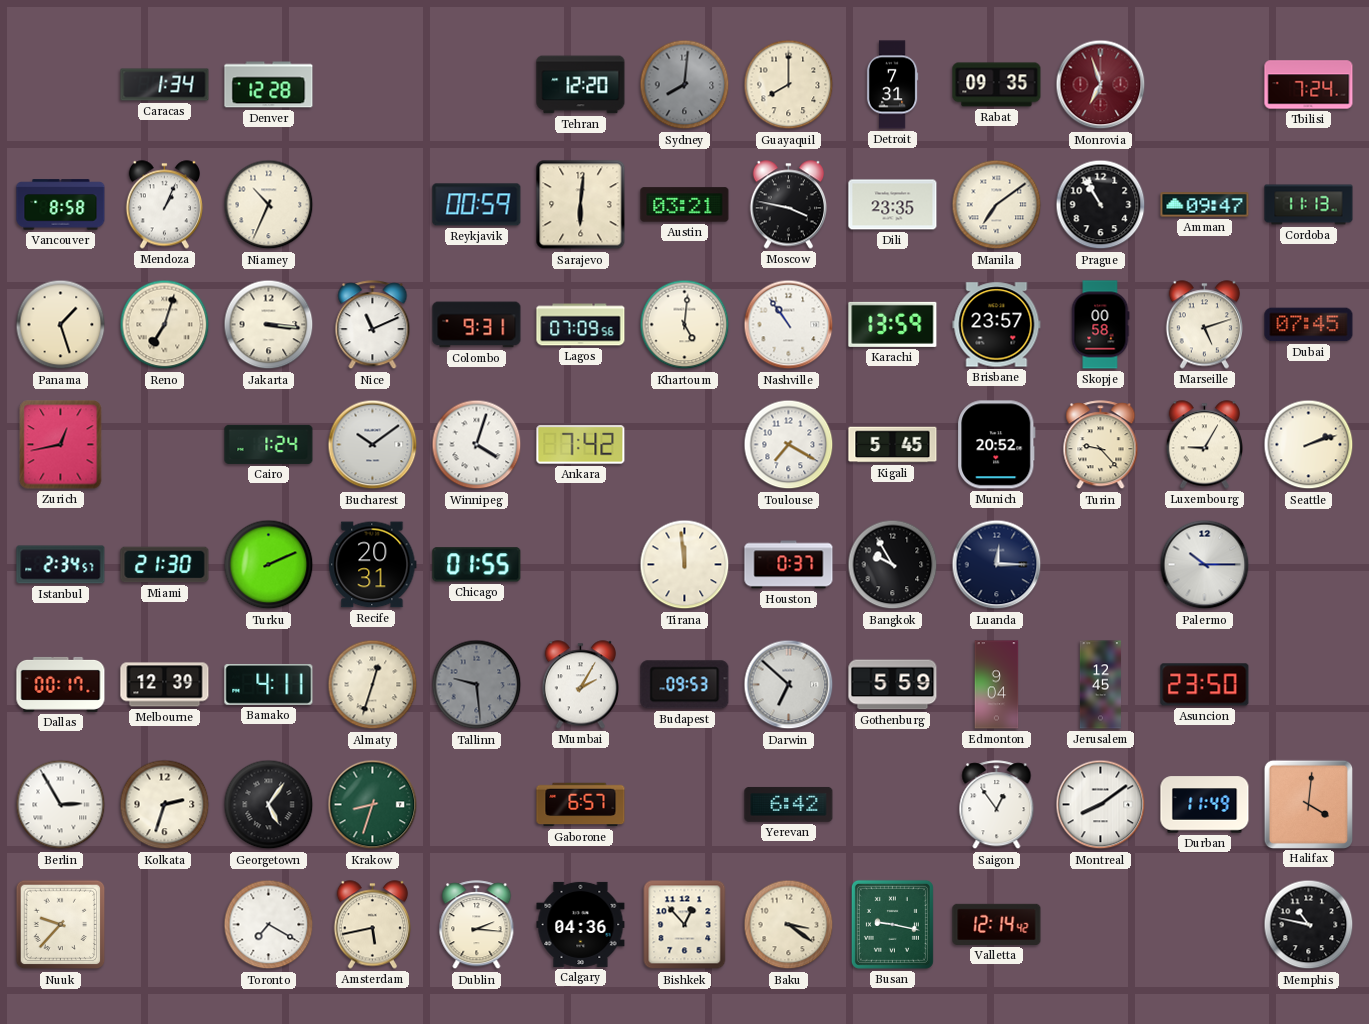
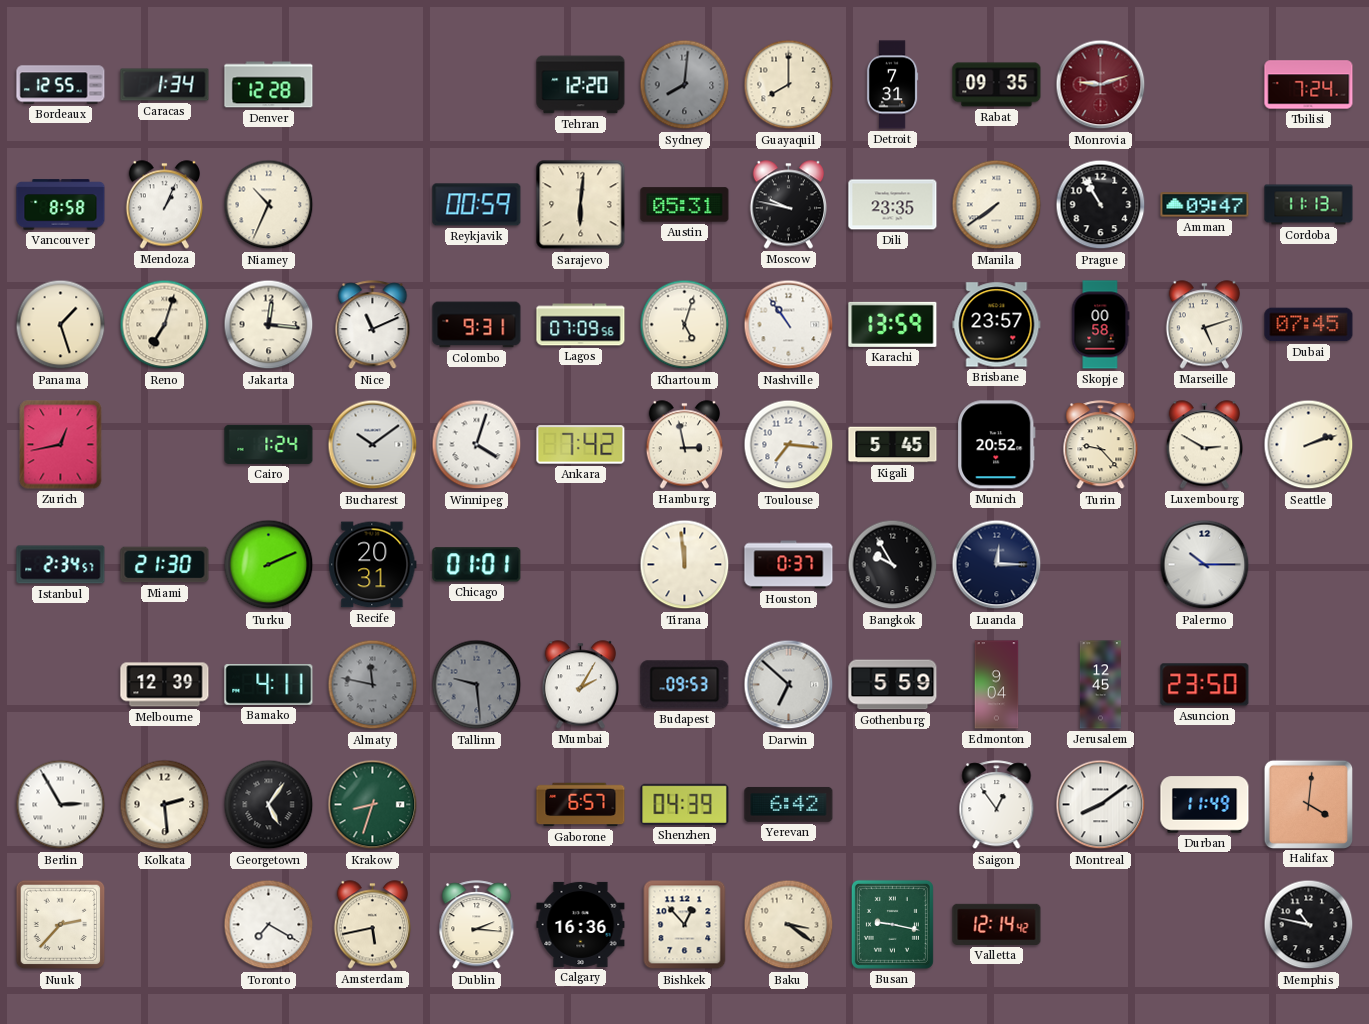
Bordeaux: none -> 12:55 (61, 85)
Monrovia: 6:57 -> 9:12 (1101, 85)
Austin: 03:21 -> 05:31 (685, 205)
Moscow: 3:47 -> 9:47 (788, 205)
Manila: 7:09 -> 7:39 (997, 205)
Jakarta: 3:16 -> 12:16 (269, 325)
Khartoum: 5:01 -> 5:03 (685, 325)
Hamburg: none -> 2:58 (684, 445)
Toulouse: 7:20 -> 7:16 (789, 445)
Luxembourg: 9:05 -> 2:50 (1204, 445)
Chicago: 01:55 -> 01:01 (477, 565)
Dallas: 00:17 -> none (61, 684)
Almaty: 12:33 -> 11:47 (373, 685)
Almaty dial: cream -> grey (373, 685)
Kolkata: 2:33 -> 2:29 (165, 805)
Shenzhen: none -> 04:39 (685, 804)
Nuuk: 9:37 -> 2:37 (61, 925)
Calgary: 04:36 -> 16:36 (581, 924)
